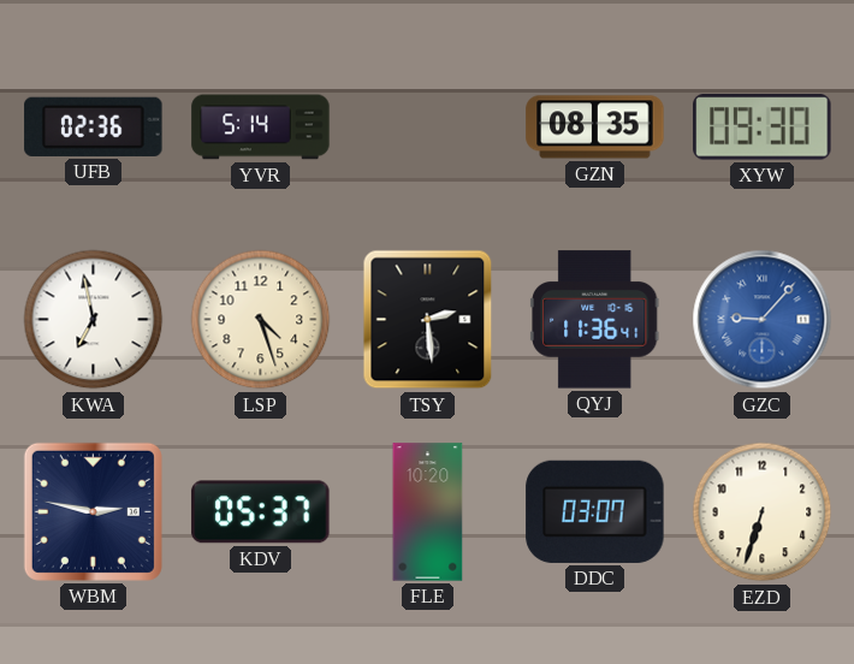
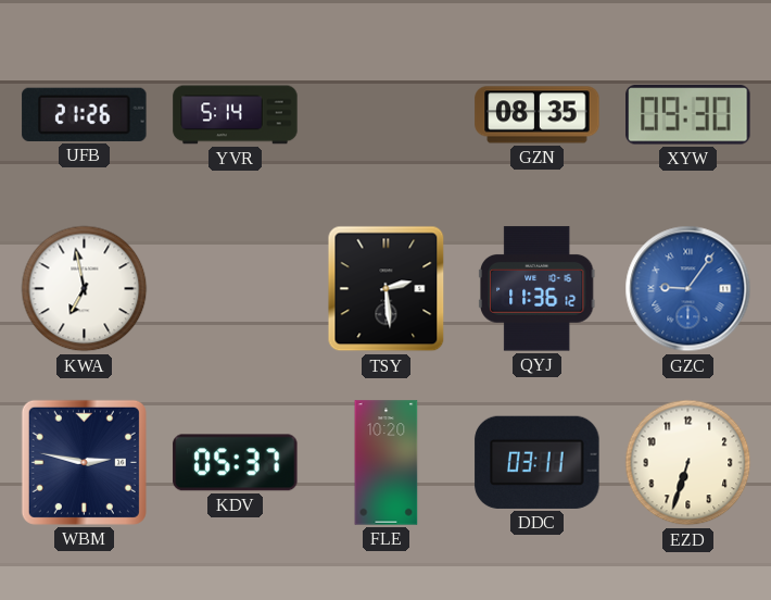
UFB: 02:36 -> 21:26 (85, 114)
LSP: 4:27 -> none (261, 320)
QYJ: 11:36:41 -> 11:36:12 (536, 289)
GZC: 9:07 -> 9:06 (688, 289)
DDC: 03:07 -> 03:11 (538, 462)
